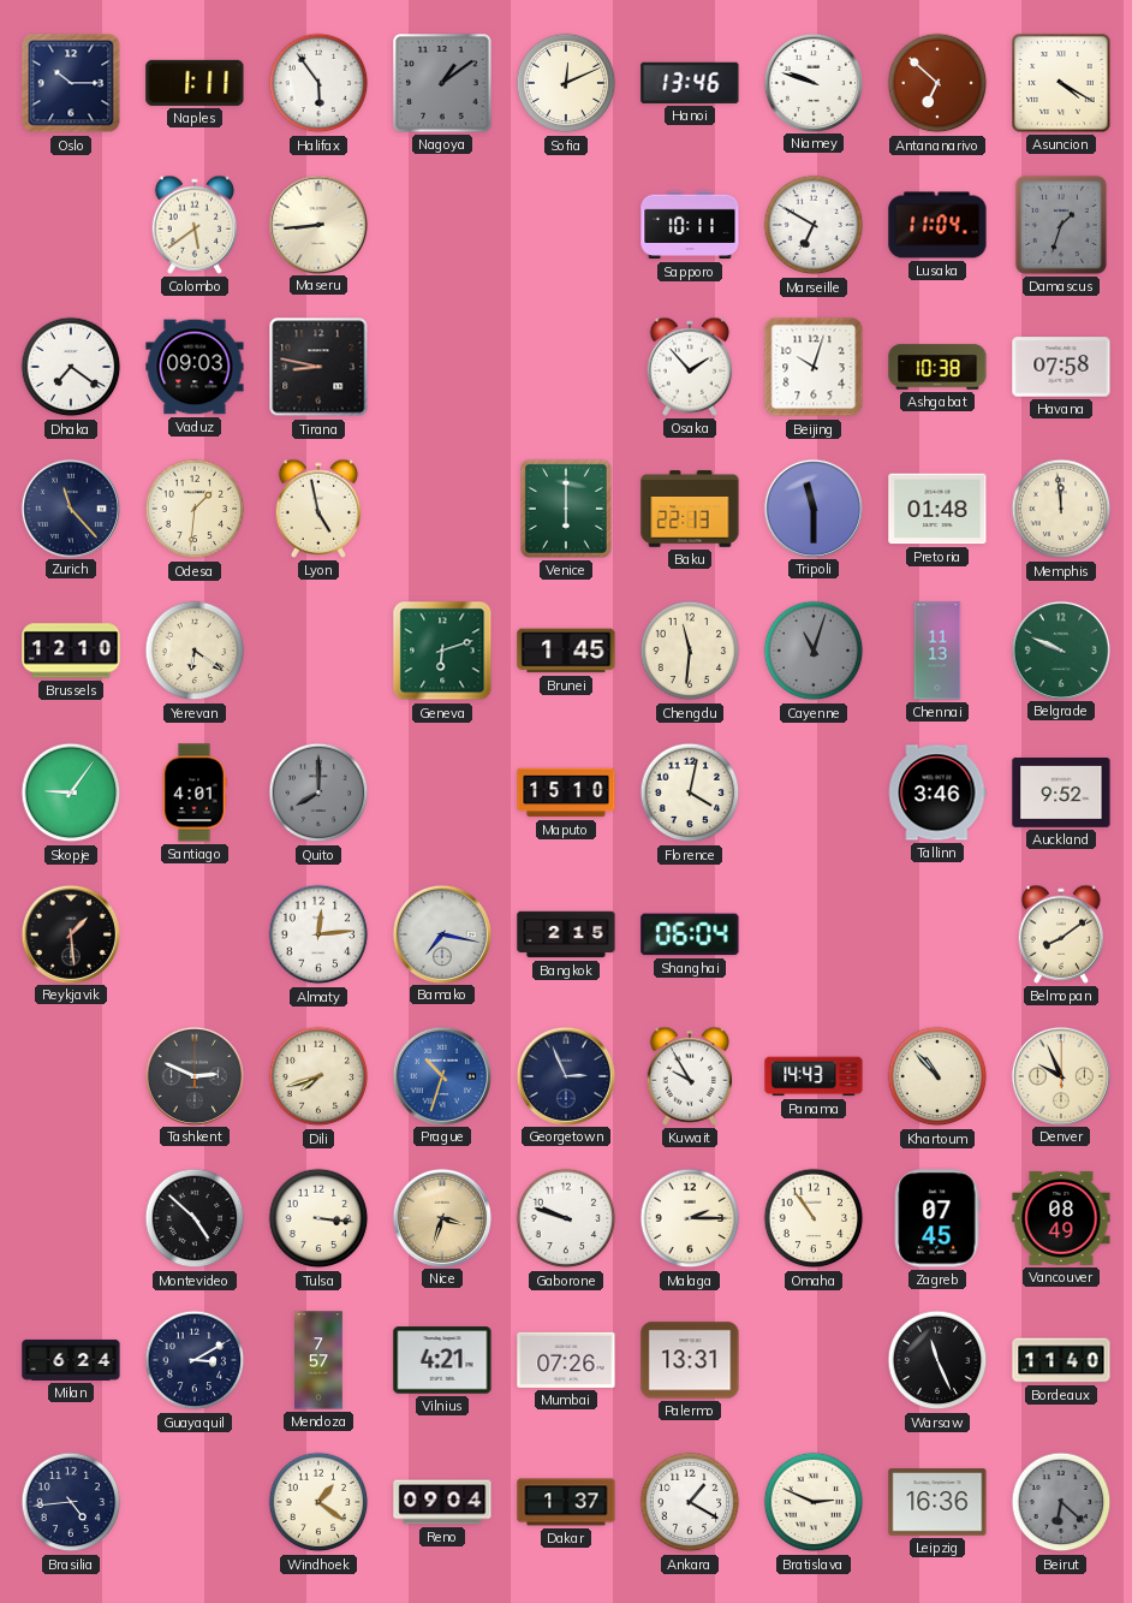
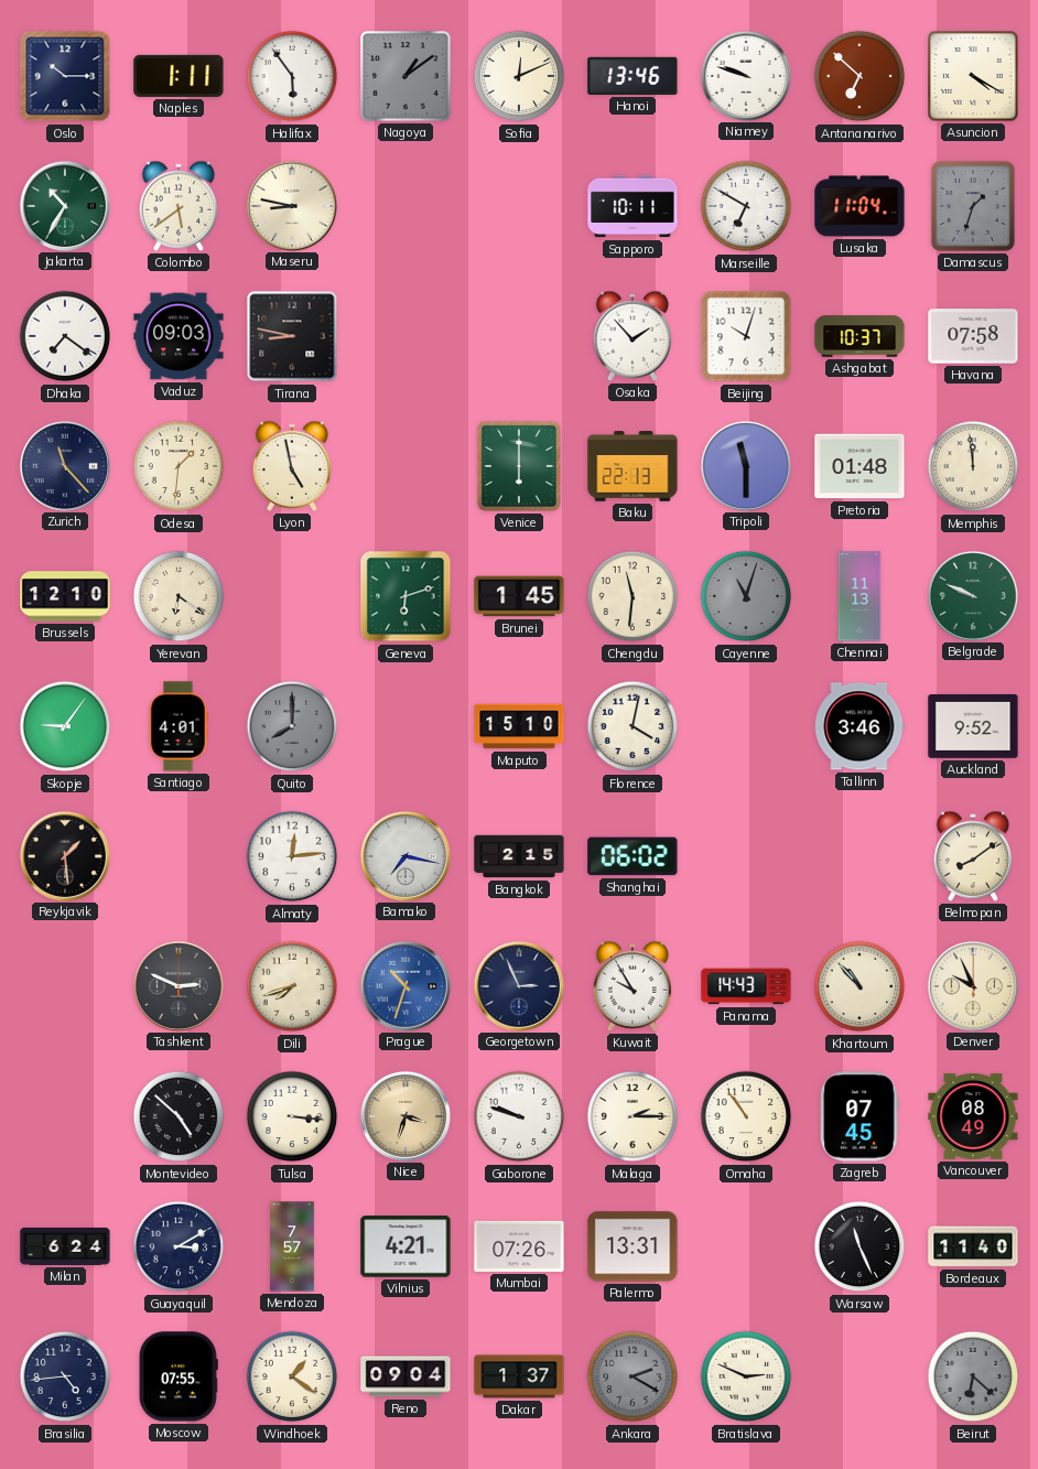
Jakarta: none -> 10:35 (64, 205)
Maseru: 8:44 -> 8:47 (291, 205)
Ashgabat: 10:38 -> 10:37 (859, 336)
Shanghai: 06:04 -> 06:02 (632, 856)
Moscow: none -> 07:55 (179, 1376)
Ankara: 1:20 -> 2:20 (632, 1376)
Ankara dial: white -> grey (632, 1376)
Leipzig: 16:36 -> none (937, 1502)
